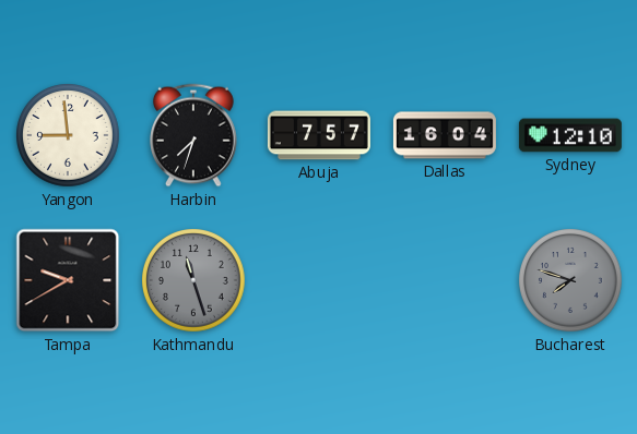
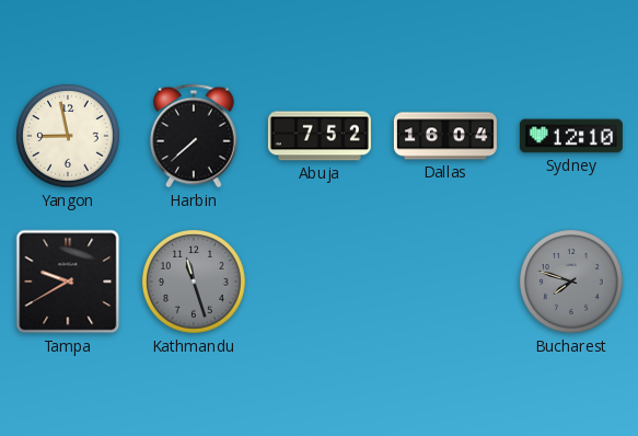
Yangon: 8:59 -> 8:58 (69, 137)
Harbin: 7:33 -> 7:38 (195, 136)
Abuja: 7:57 -> 7:52 (320, 136)
